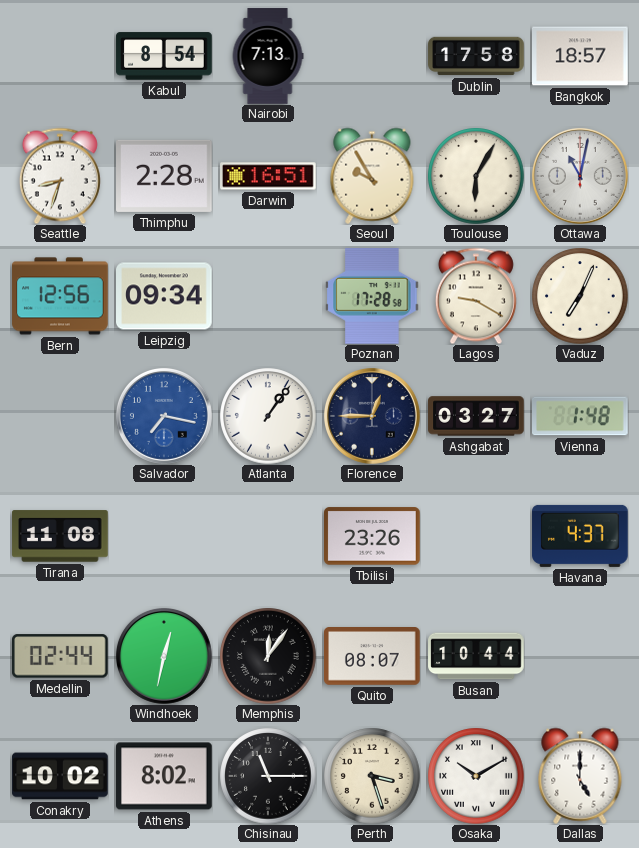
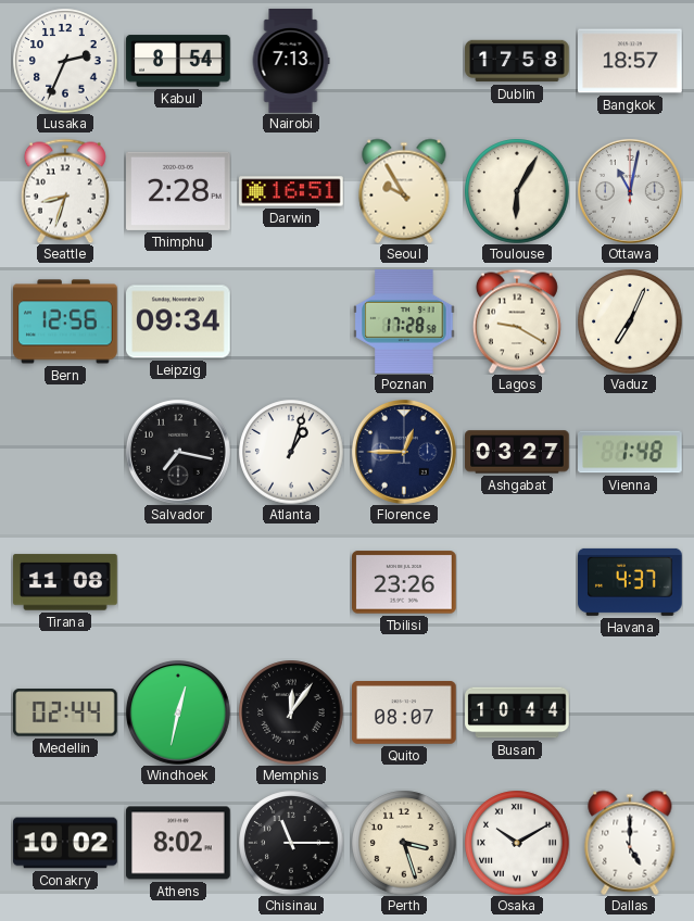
Lusaka: none -> 2:34 (65, 61)
Salvador dial: blue -> black (178, 452)
Atlanta: 1:06 -> 1:03 (291, 452)
